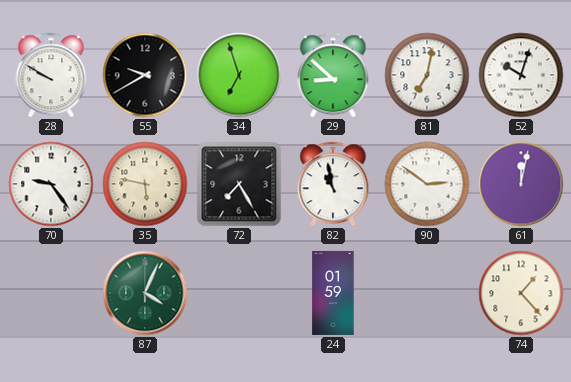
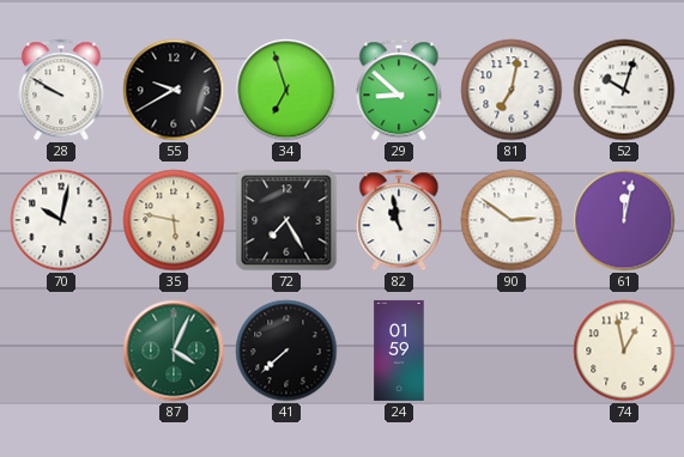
70: 9:24 -> 10:02 (61, 220)
41: none -> 7:38 (286, 351)
74: 1:23 -> 12:58 (624, 351)
